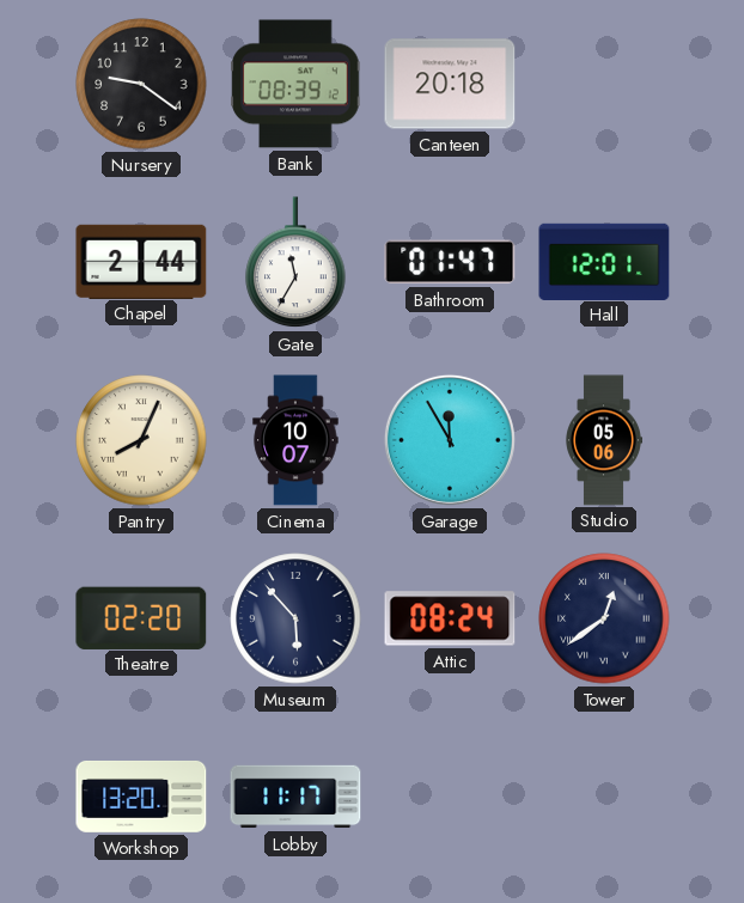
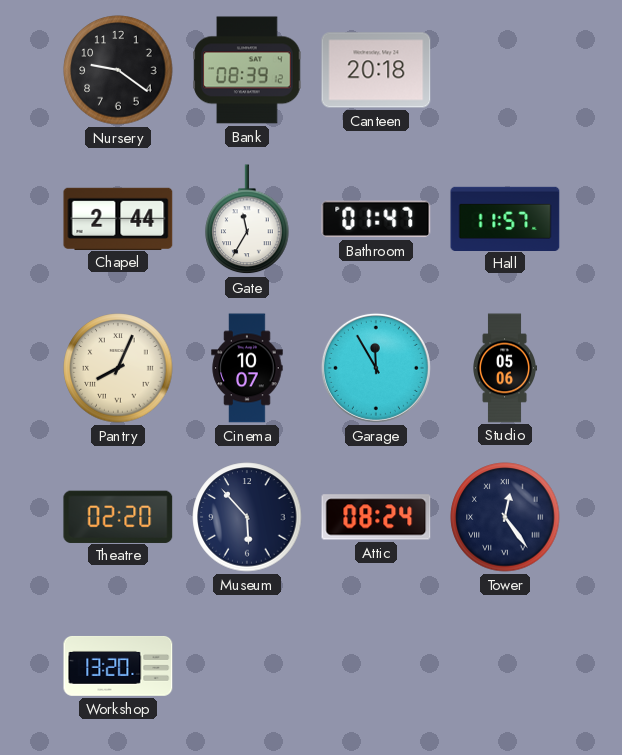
Hall: 12:01 -> 11:57 (505, 218)
Tower: 12:39 -> 12:24 (505, 517)
Lobby: 11:17 -> none (295, 797)
